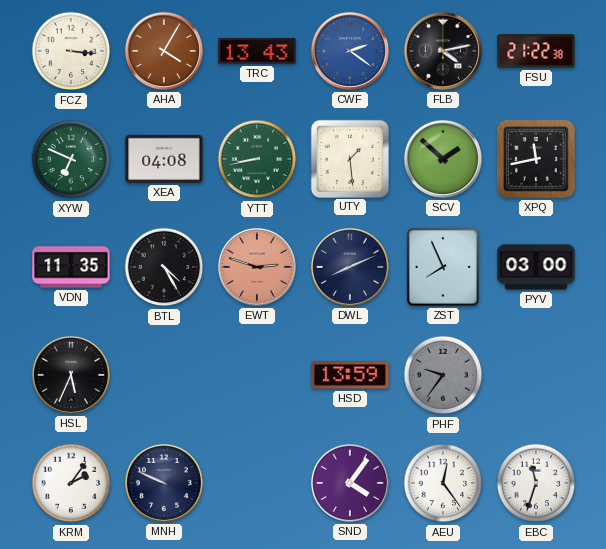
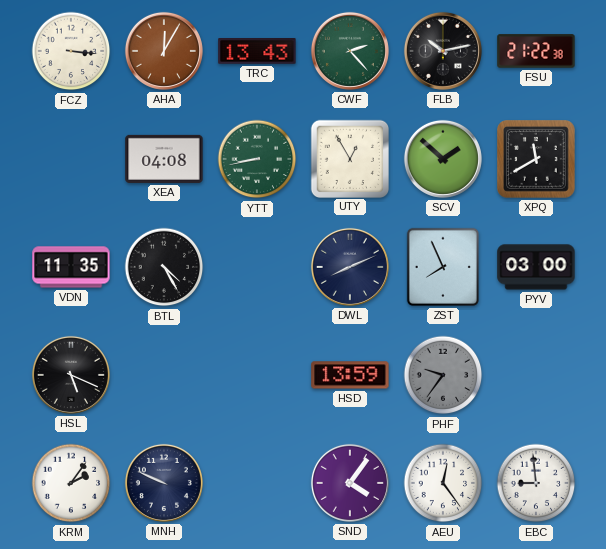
AHA: 4:05 -> 12:05 (164, 51)
CWF: 2:21 -> 2:23 (350, 51)
CWF dial: blue -> green (350, 51)
FLB: 4:13 -> 10:13 (443, 51)
XYW: 6:49 -> none (71, 159)
UTY: 1:29 -> 12:55 (349, 158)
XPQ: 11:43 -> 11:40 (537, 160)
EWT: 2:48 -> none (257, 267)
HSL: 5:34 -> 5:19 (71, 375)
EBC: 11:33 -> 8:59 (536, 483)
